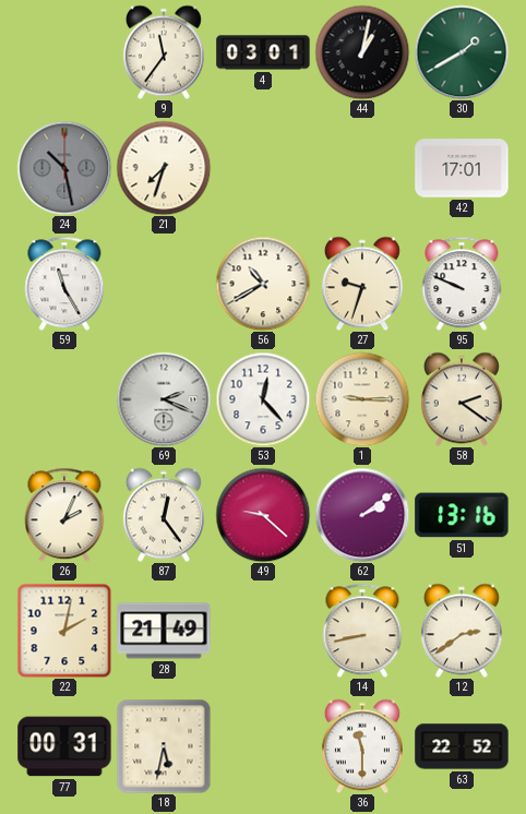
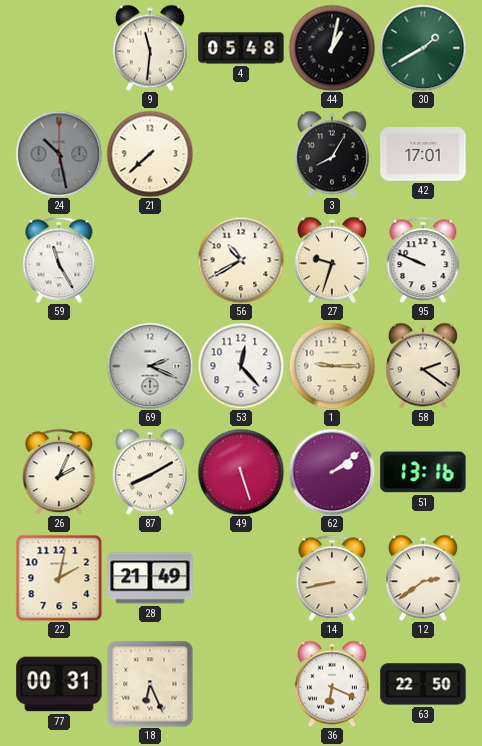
9: 11:36 -> 11:31 (150, 48)
4: 03:01 -> 05:48 (241, 48)
21: 7:33 -> 7:38 (150, 154)
3: none -> 8:05 (332, 154)
87: 12:24 -> 8:10 (150, 472)
49: 9:22 -> 5:27 (241, 472)
18: 5:32 -> 6:26 (150, 684)
36: 11:30 -> 6:19 (332, 684)
63: 22:52 -> 22:50 (423, 684)
